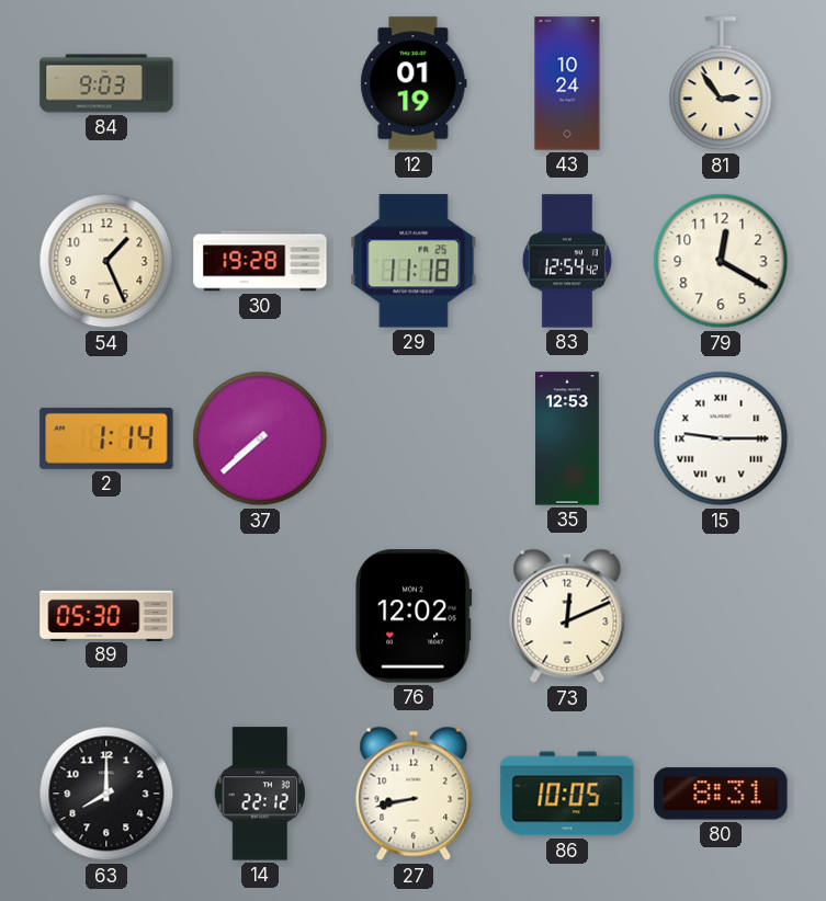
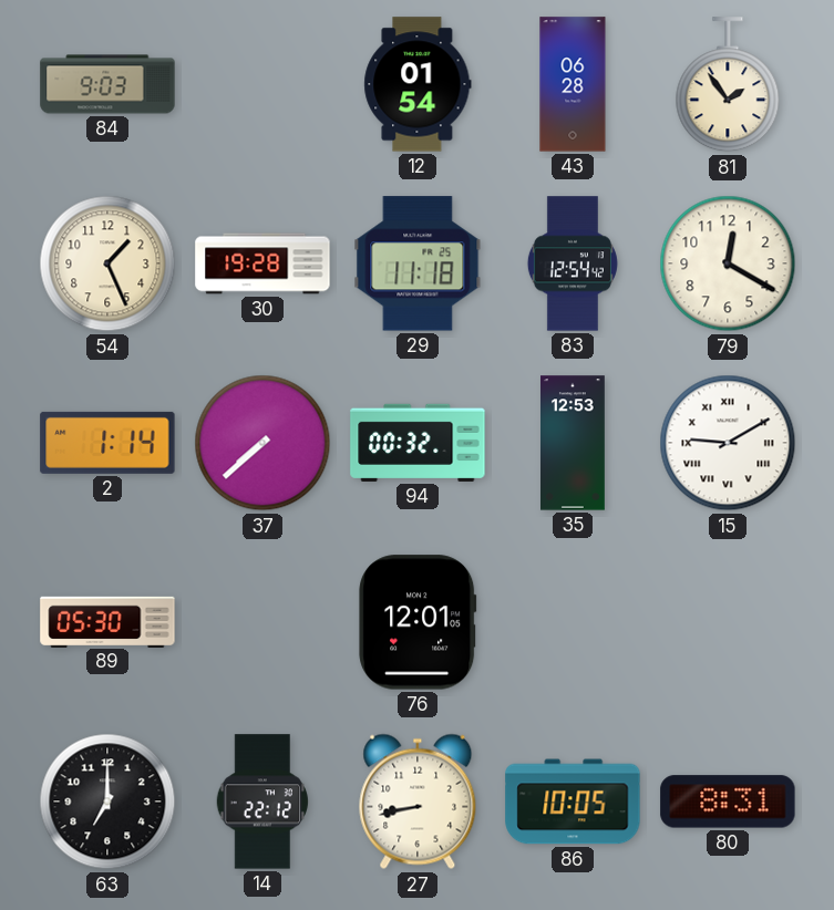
12: 01:19 -> 01:54 (418, 84)
43: 10:24 -> 06:28 (573, 84)
81: 2:54 -> 1:54 (728, 85)
94: none -> 00:32 (418, 443)
15: 9:15 -> 9:10 (728, 443)
76: 12:02 -> 12:01 (418, 622)
73: 12:11 -> none (567, 616)
63: 8:00 -> 7:00 (107, 802)
